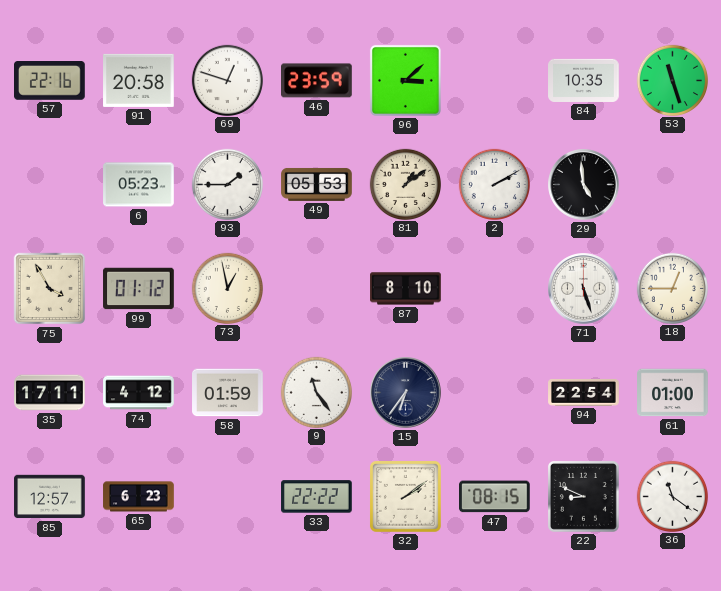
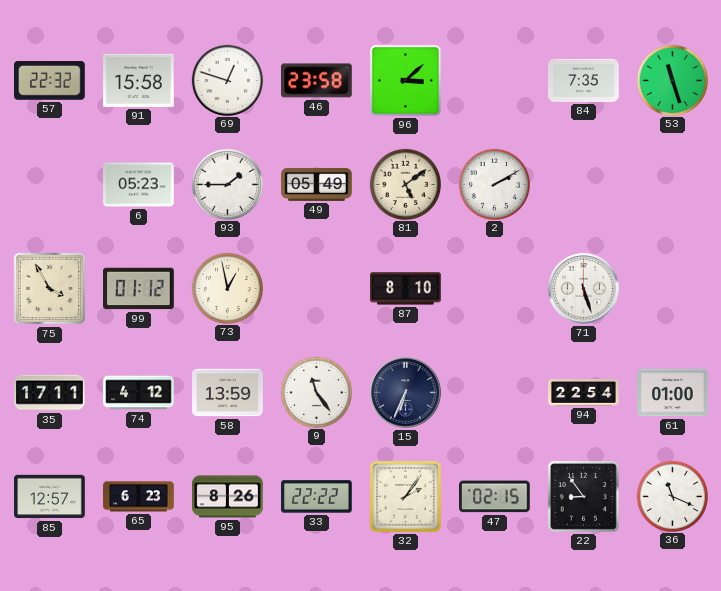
57: 22:16 -> 22:32 (50, 81)
91: 20:58 -> 15:58 (139, 80)
46: 23:59 -> 23:58 (317, 81)
84: 10:35 -> 7:35 (584, 80)
49: 05:53 -> 05:49 (317, 184)
81: 1:09 -> 5:09 (405, 184)
29: 4:59 -> none (584, 185)
18: 12:45 -> none (672, 288)
58: 01:59 -> 13:59 (228, 393)
15: 6:36 -> 6:34 (406, 393)
95: none -> 8:26 (228, 497)
32: 2:09 -> 2:06 (405, 496)
47: 08:15 -> 02:15 (495, 497)
22: 8:49 -> 8:54 (583, 496)
36: 11:21 -> 11:19 (672, 496)
